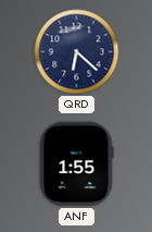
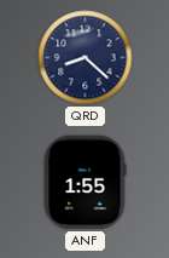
QRD: 6:22 -> 8:22 (86, 58)
